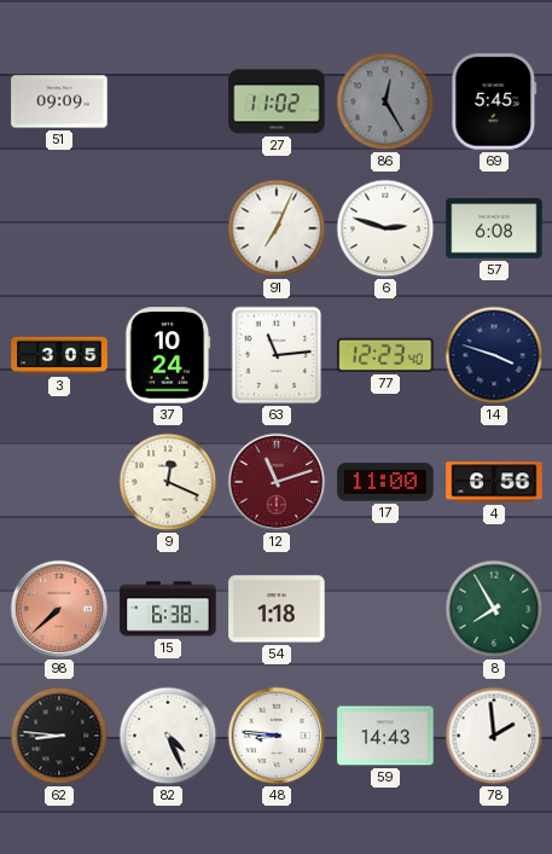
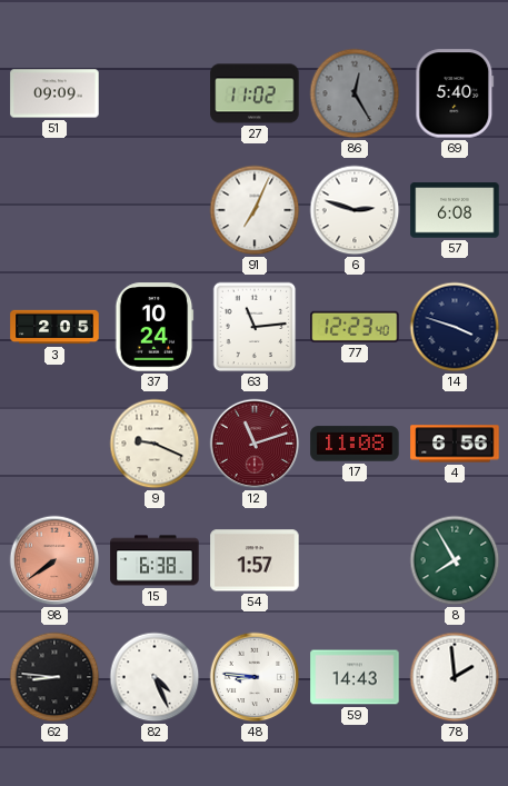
69: 5:45 -> 5:40 (455, 93)
3: 3:05 -> 2:05 (54, 327)
9: 12:19 -> 9:19 (155, 444)
17: 11:00 -> 11:08 (355, 444)
98: 7:38 -> 7:39 (54, 560)
54: 1:18 -> 1:57 (255, 560)
